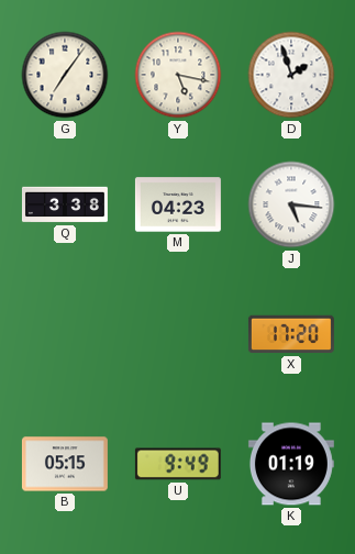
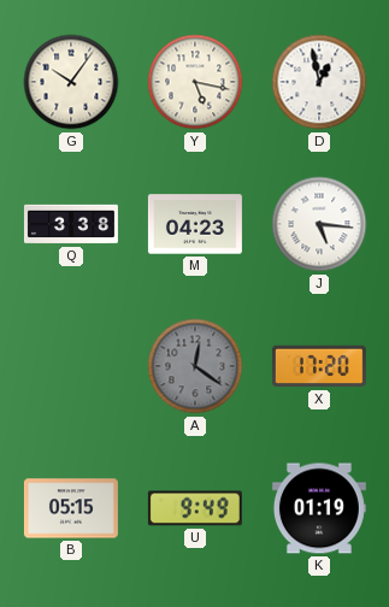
G: 7:06 -> 10:06 (71, 82)
D: 1:57 -> 12:58 (319, 82)
A: none -> 12:21 (195, 366)
